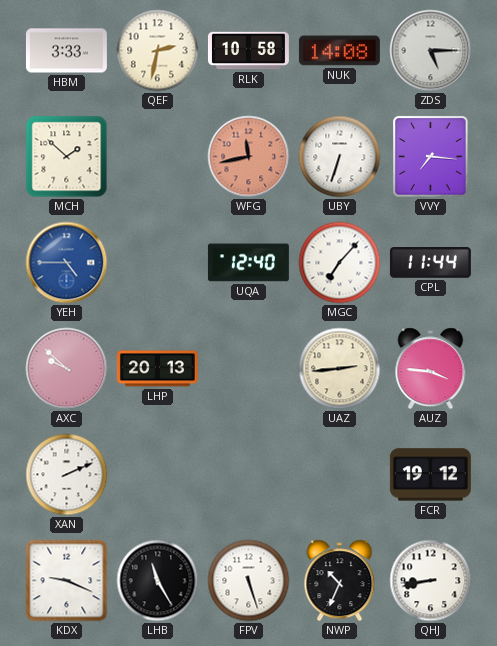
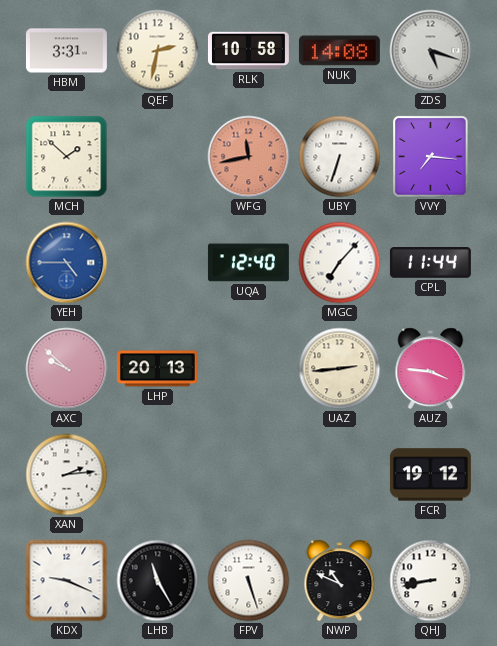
HBM: 3:33 -> 3:31 (66, 51)
ZDS: 5:15 -> 5:18 (431, 51)
XAN: 2:11 -> 2:14 (67, 475)
NWP: 10:34 -> 10:49 (340, 581)
